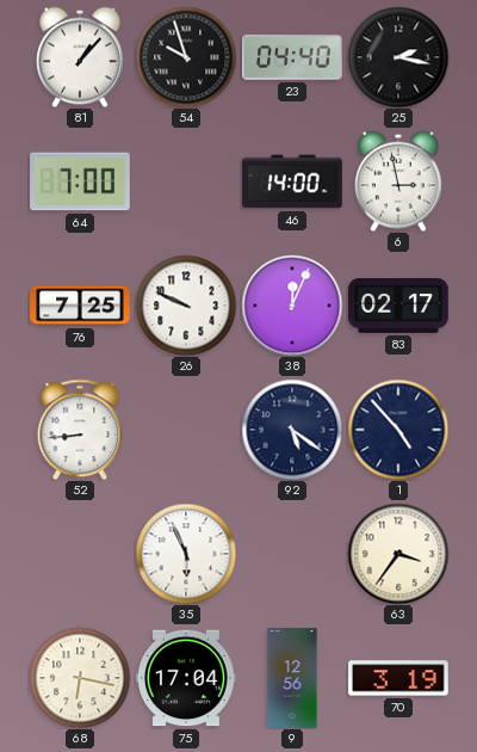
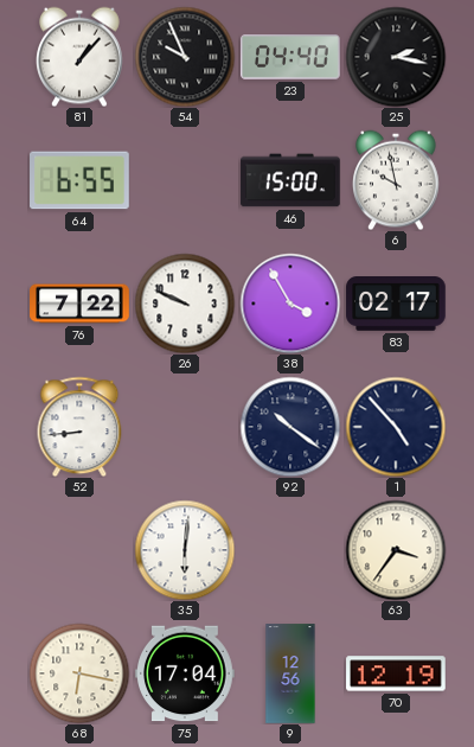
54: 9:57 -> 9:56 (185, 57)
64: 7:00 -> 6:55 (79, 180)
46: 14:00 -> 15:00 (290, 180)
6: 2:58 -> 9:58 (397, 180)
76: 7:25 -> 7:22 (79, 304)
38: 12:04 -> 3:55 (290, 304)
92: 5:21 -> 10:21 (290, 427)
35: 5:56 -> 6:01 (185, 550)
70: 3:19 -> 12:19 (396, 673)
